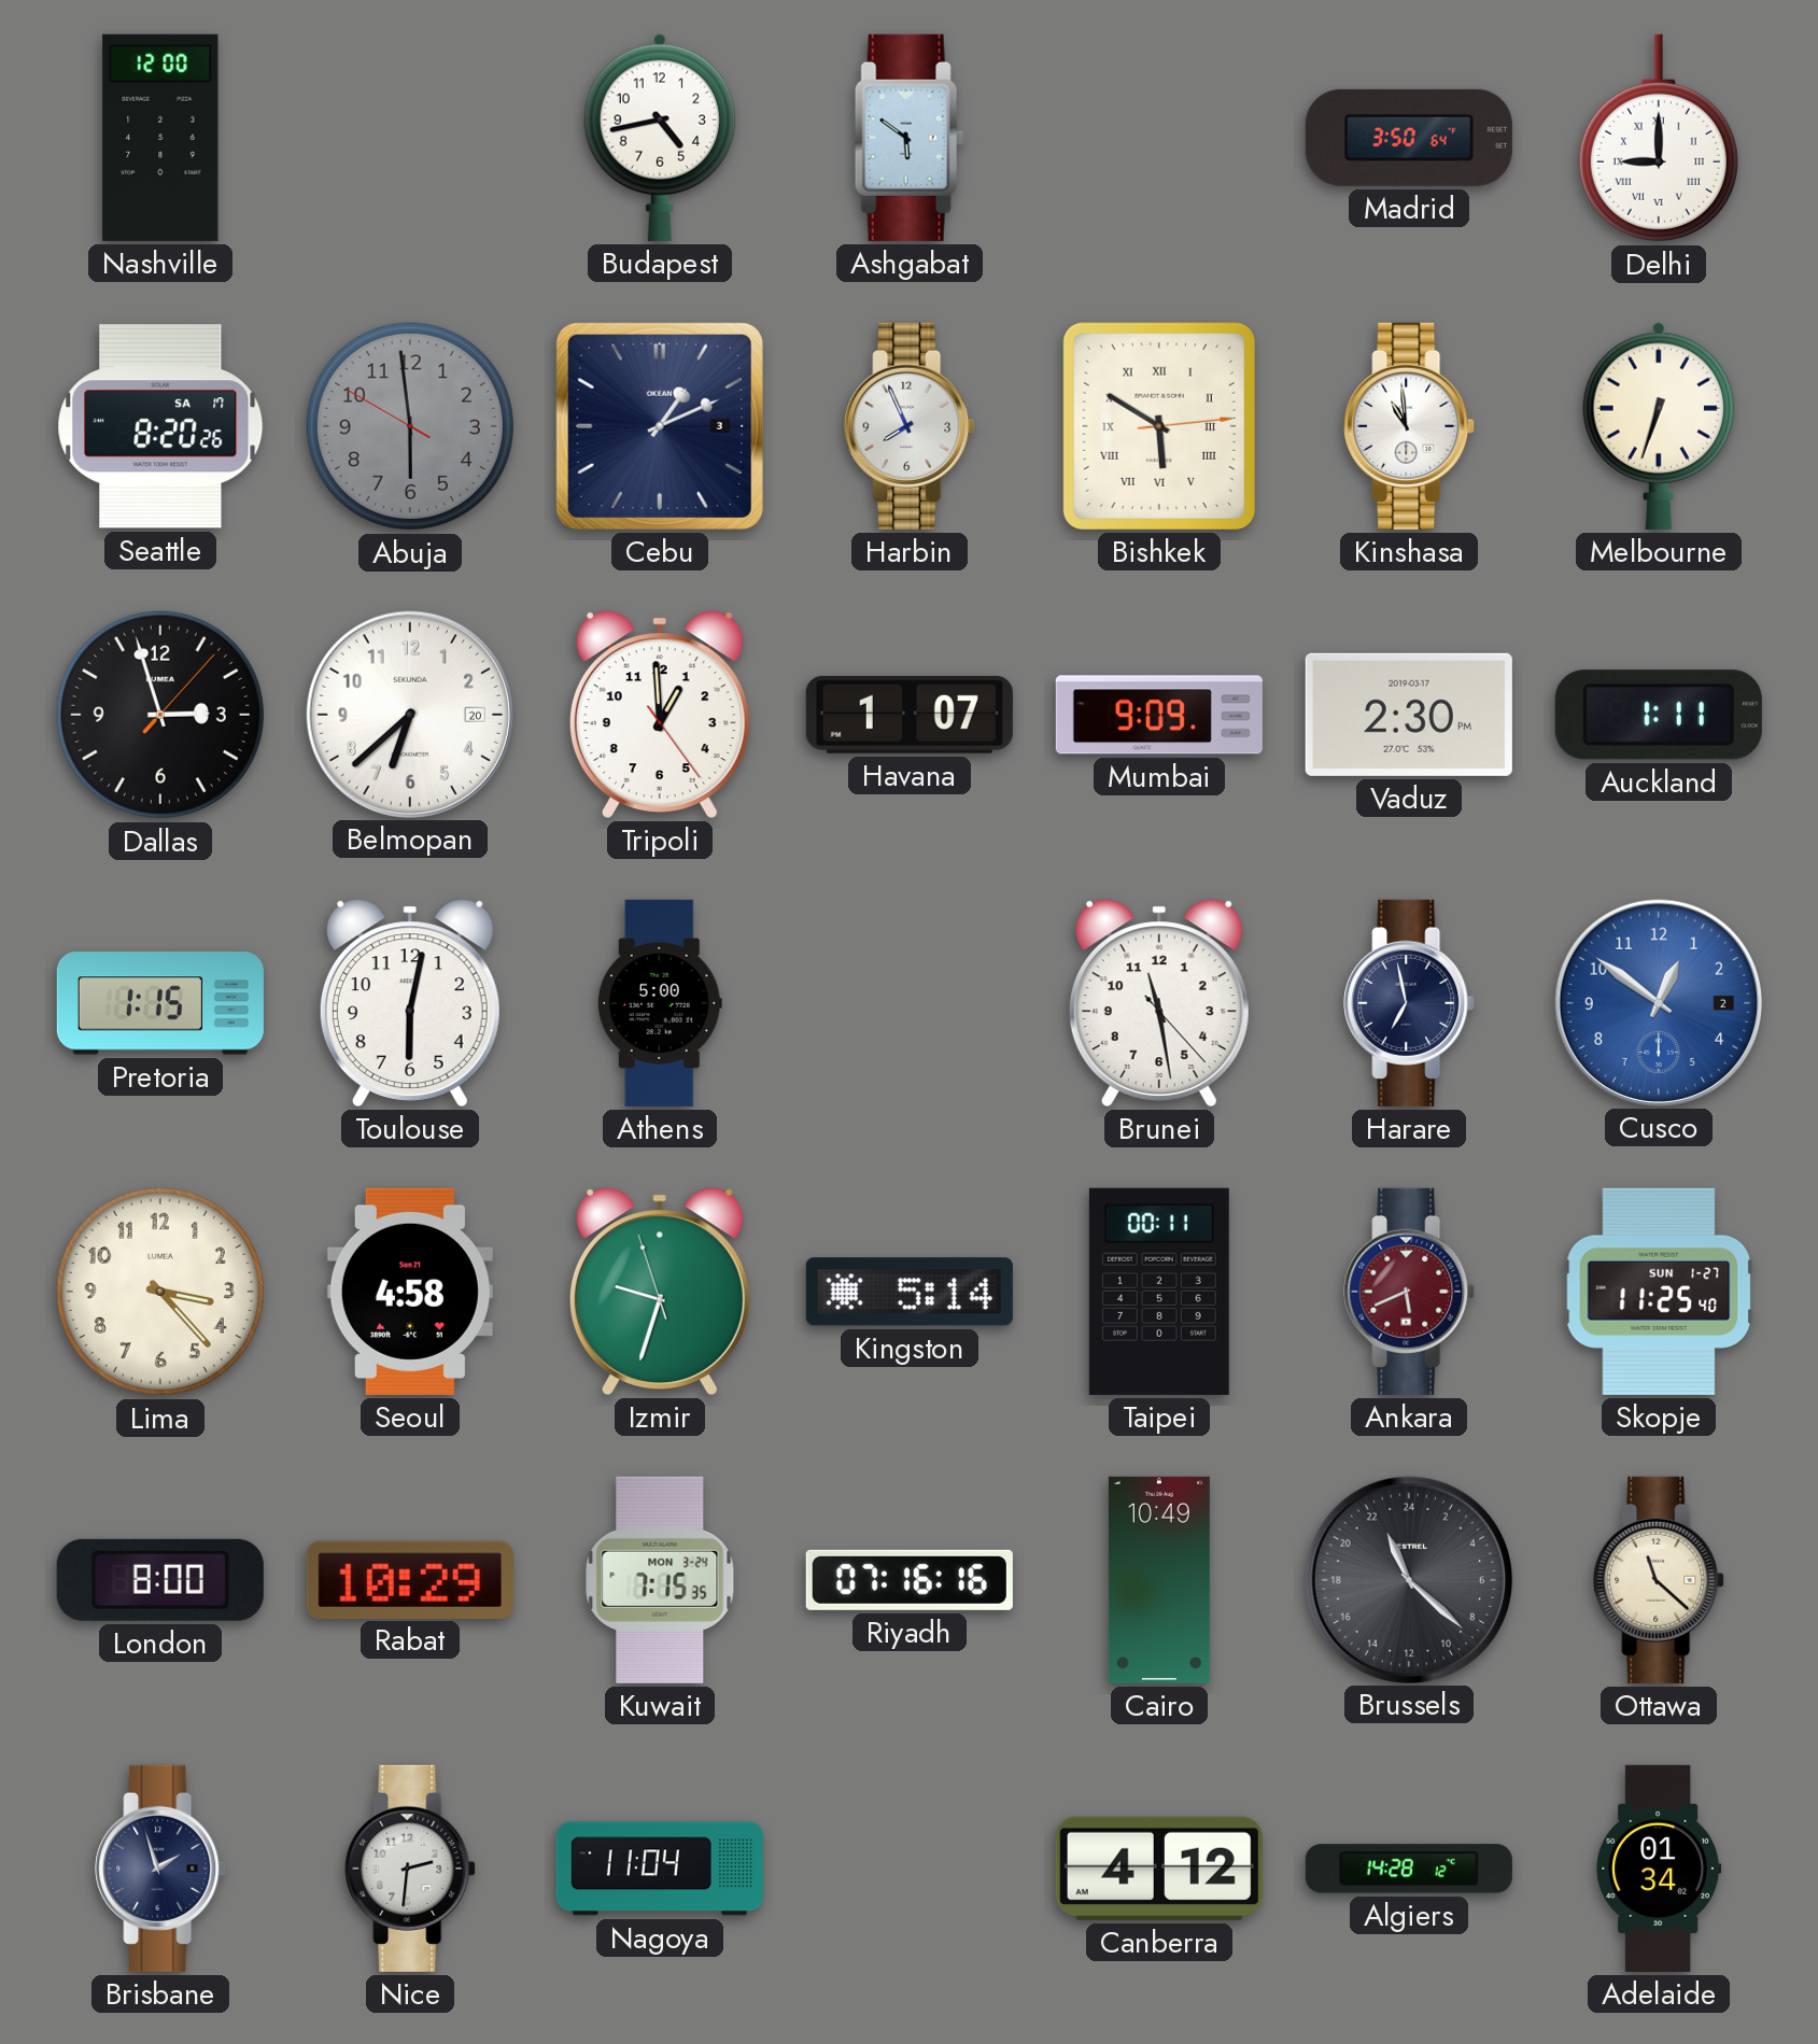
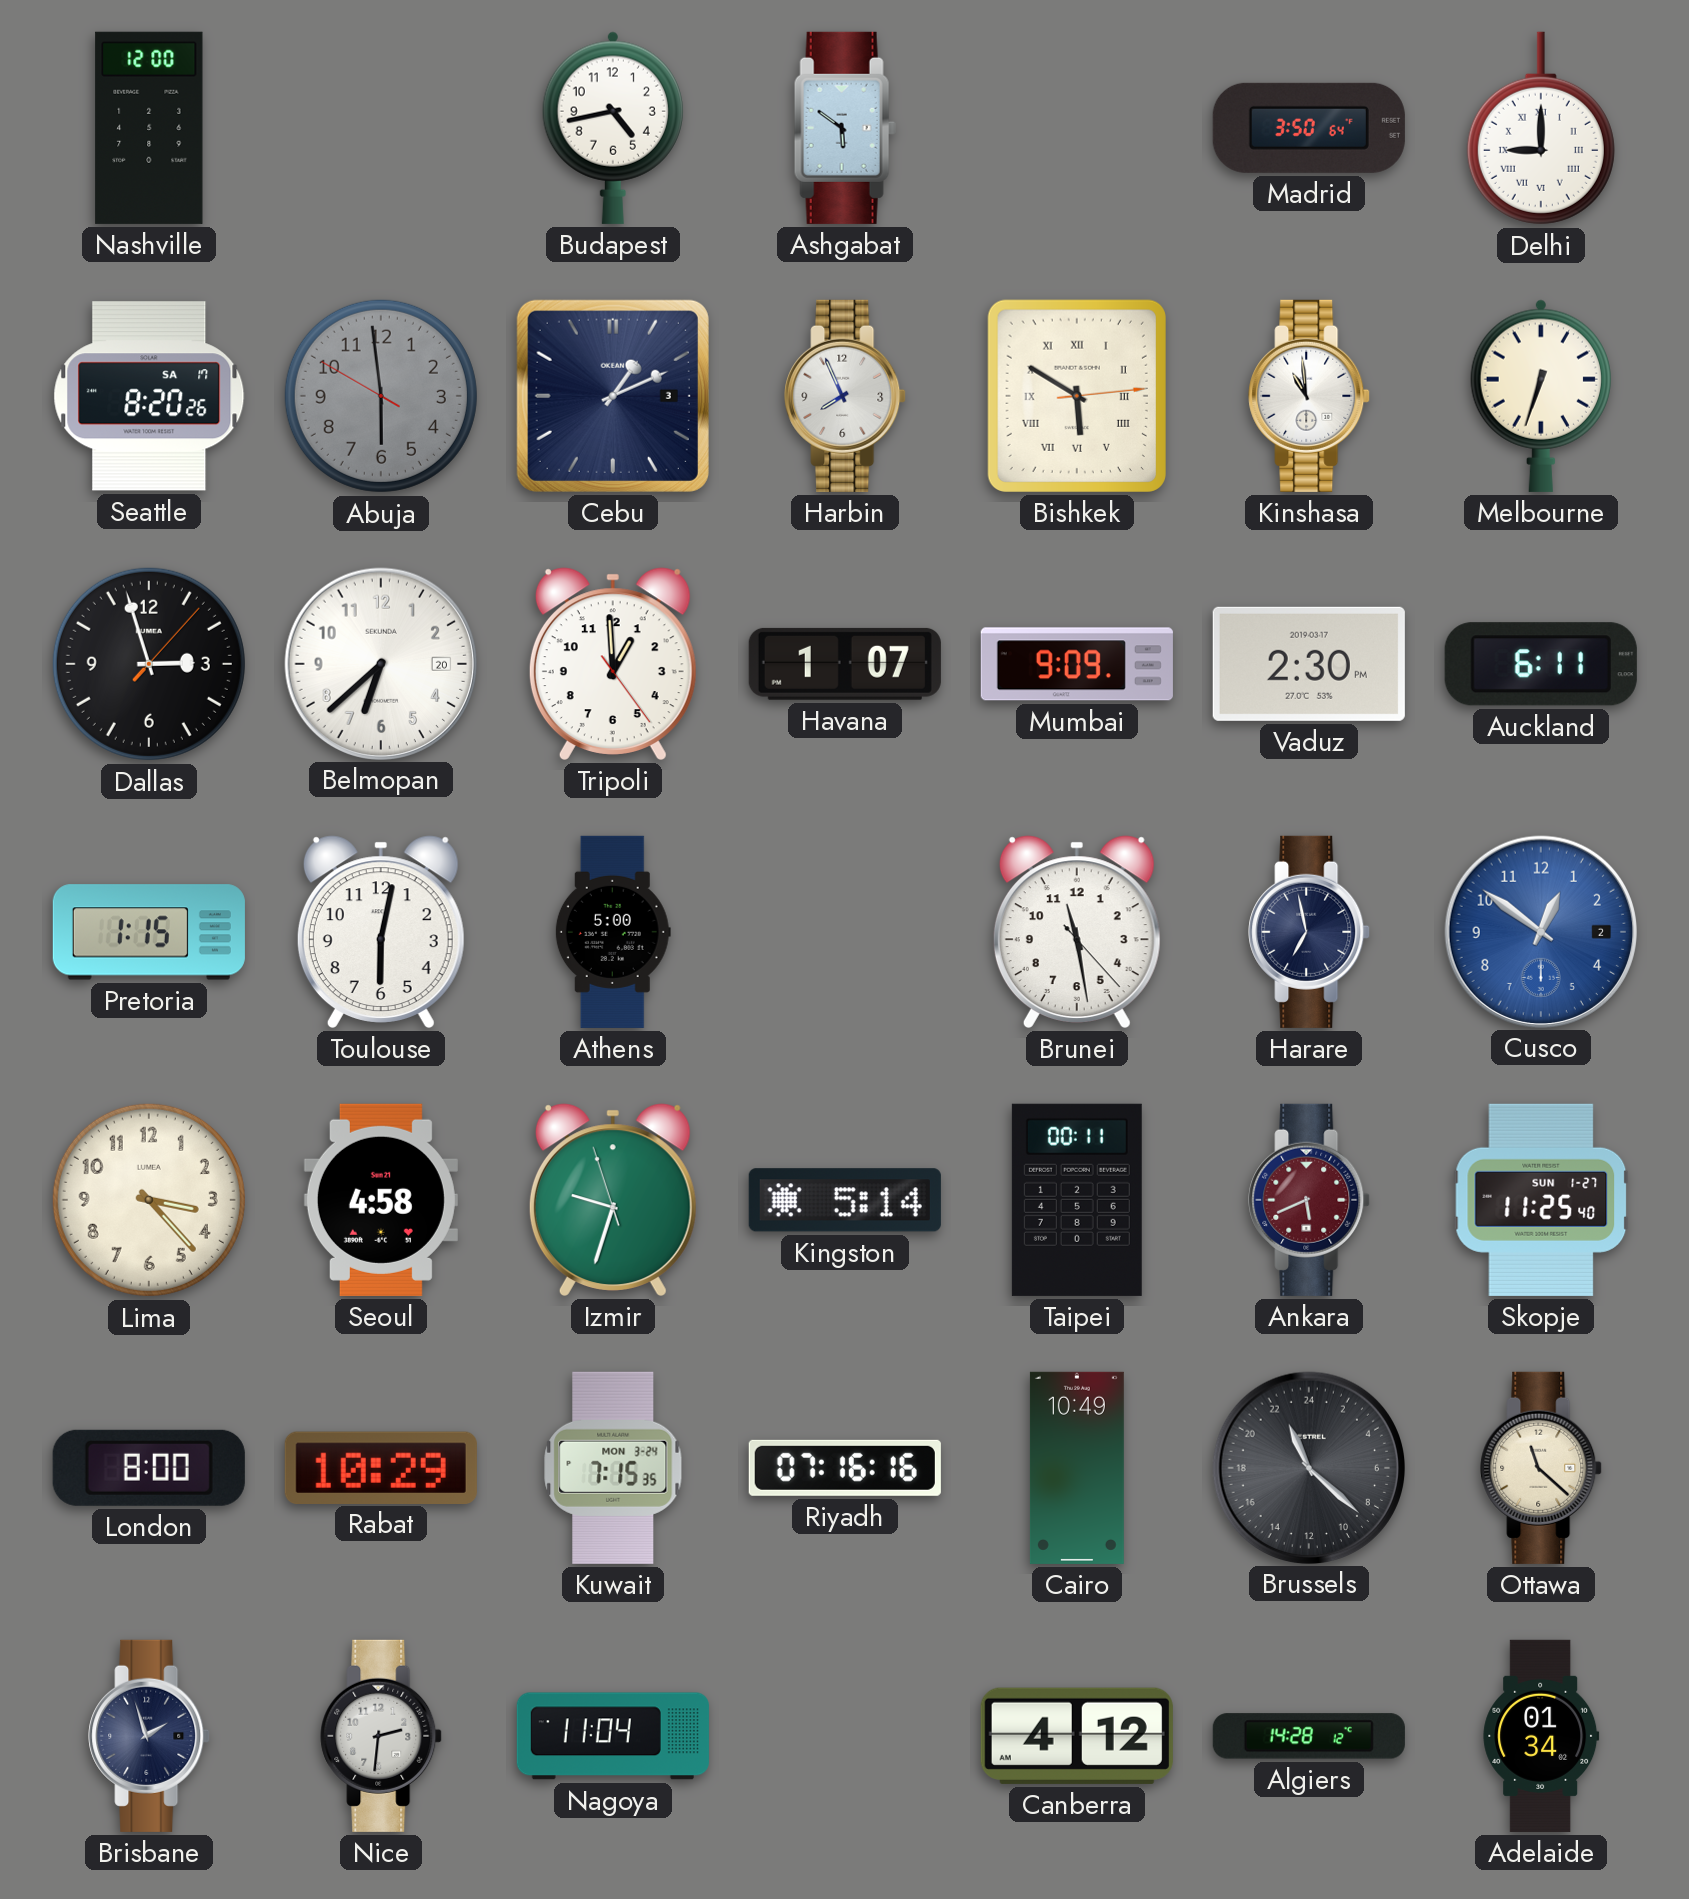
Auckland: 1:11 -> 6:11 (1541, 664)
